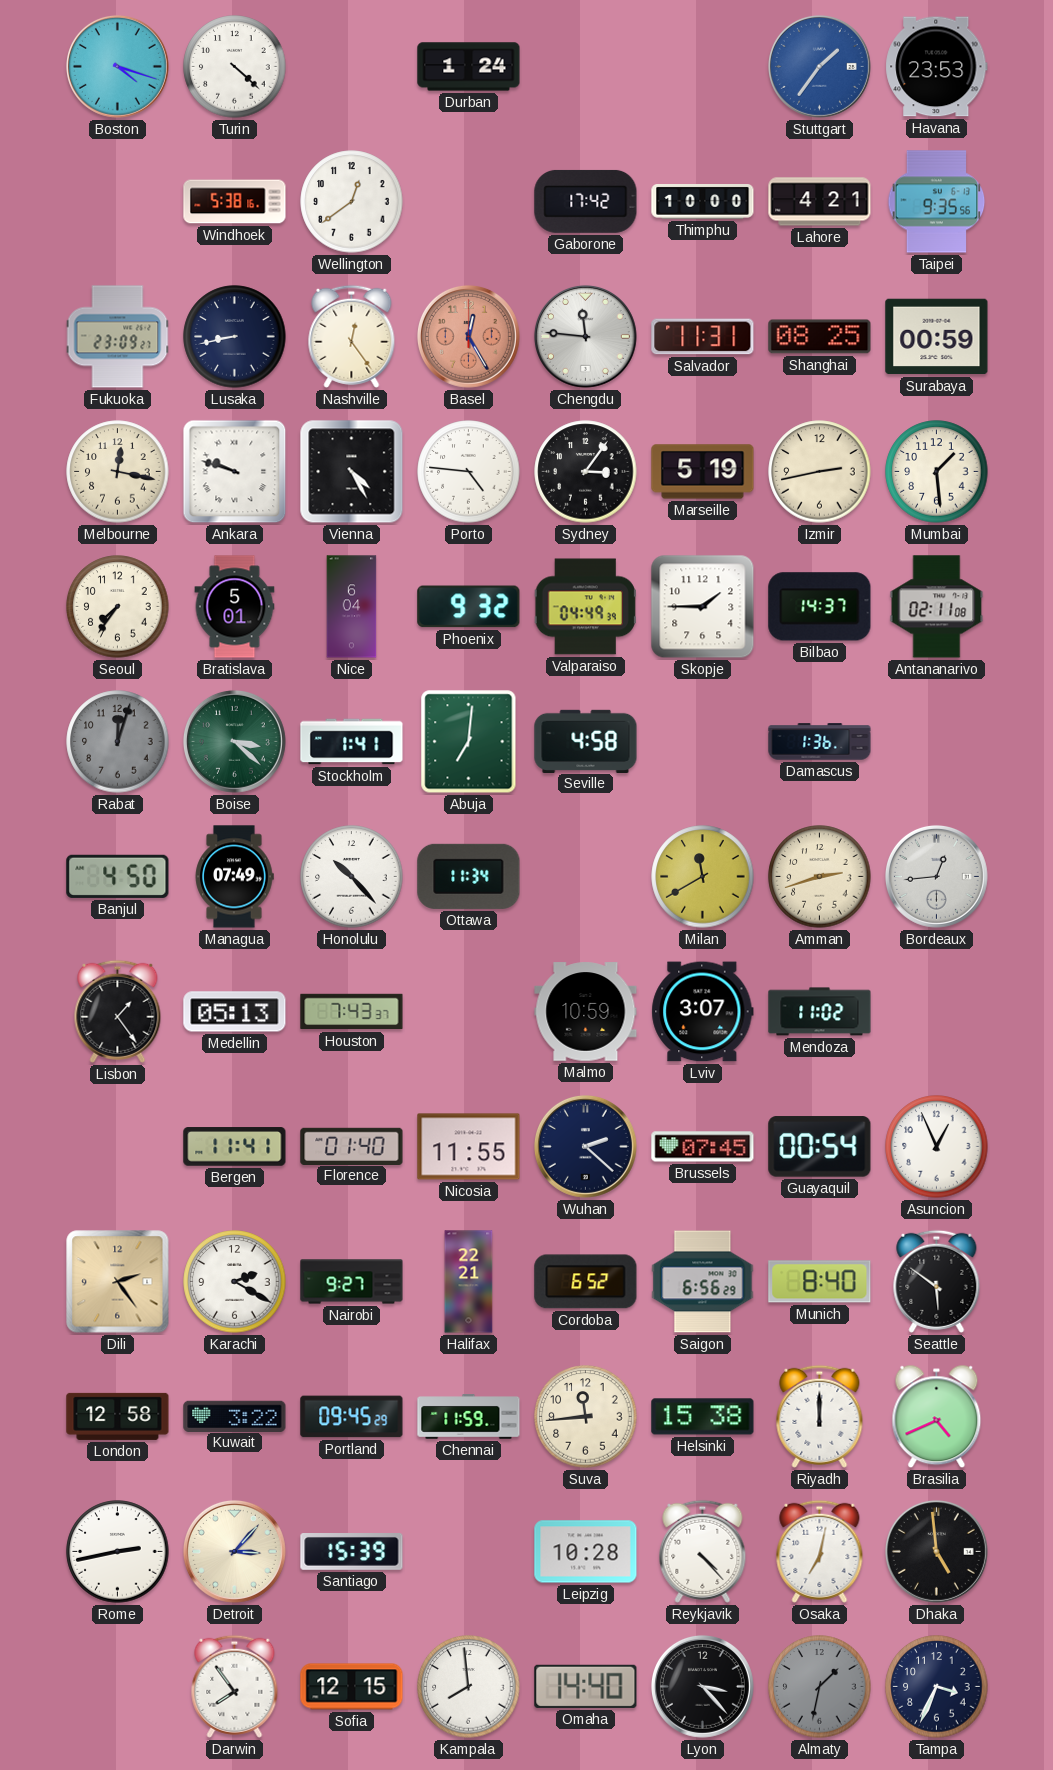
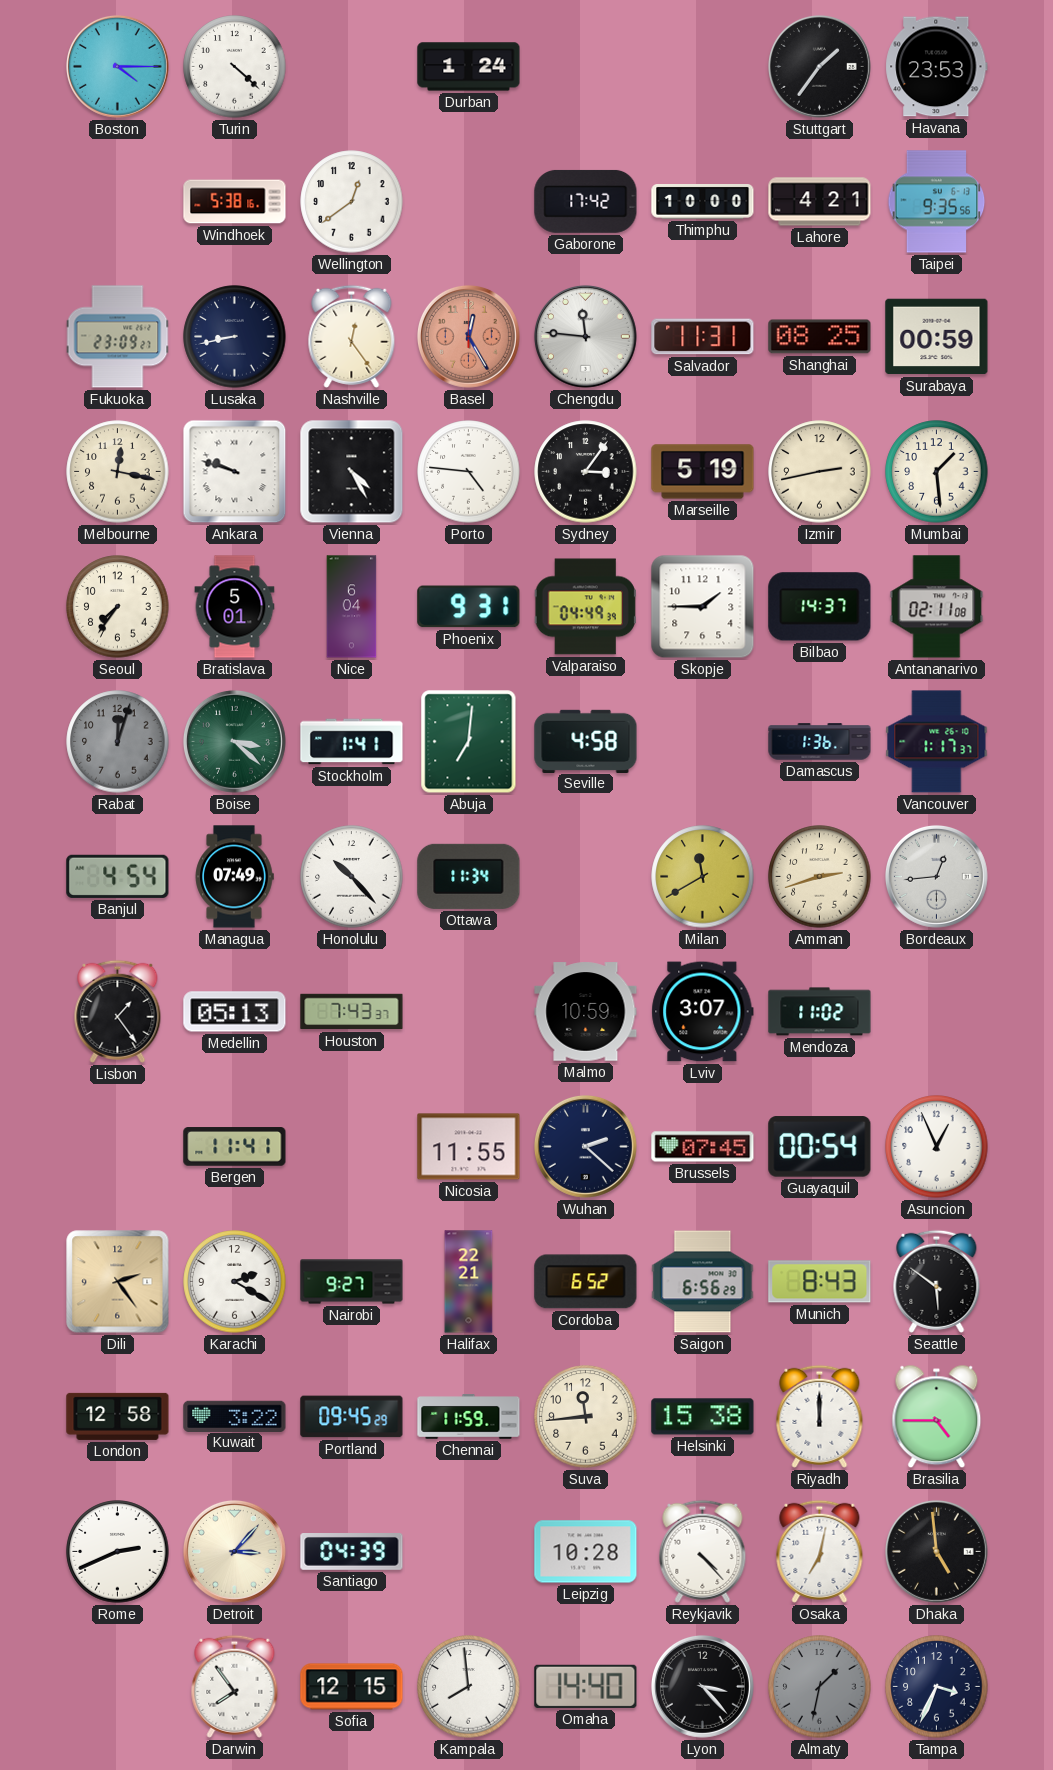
Boston: 4:18 -> 4:15 (117, 66)
Stuttgart dial: blue -> black (819, 66)
Phoenix: 9:32 -> 9:31 (469, 607)
Vancouver: none -> 1:17 (937, 742)
Banjul: 4:50 -> 4:54 (118, 876)
Florence: 01:40 -> none (352, 1146)
Munich: 8:40 -> 8:43 (820, 1282)
Brasilia: 4:41 -> 4:45 (937, 1417)
Rome: 2:43 -> 2:41 (118, 1552)
Santiago: 15:39 -> 04:39 (352, 1552)
